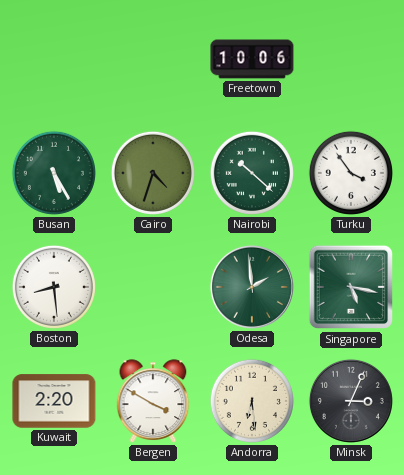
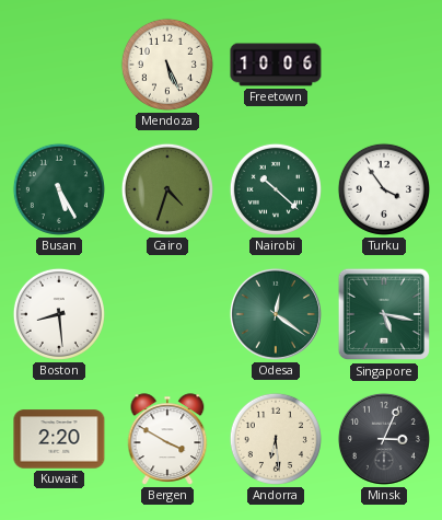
Mendoza: none -> 5:26 (167, 65)
Odesa: 1:59 -> 12:21 (276, 314)
